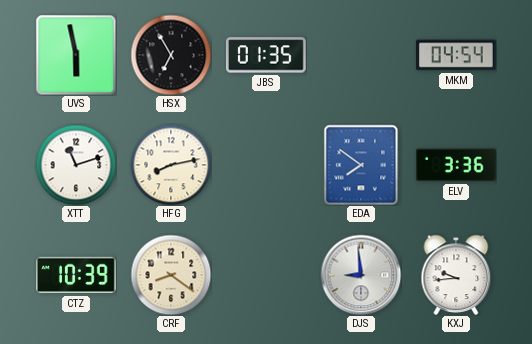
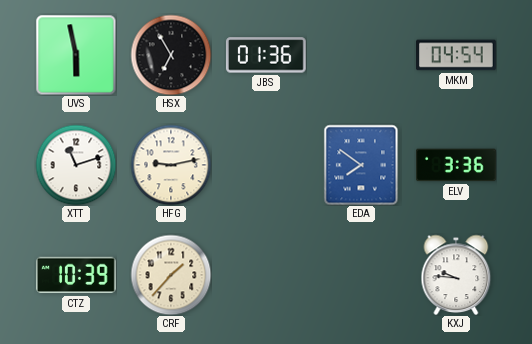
JBS: 01:35 -> 01:36 (266, 55)
HFG: 8:13 -> 9:13 (171, 165)
CRF: 8:21 -> 1:37 (171, 275)
DJS: 8:59 -> none (361, 275)
KXJ: 9:44 -> 9:46 (456, 275)
